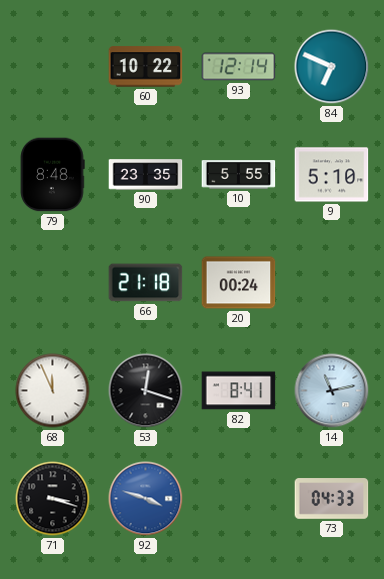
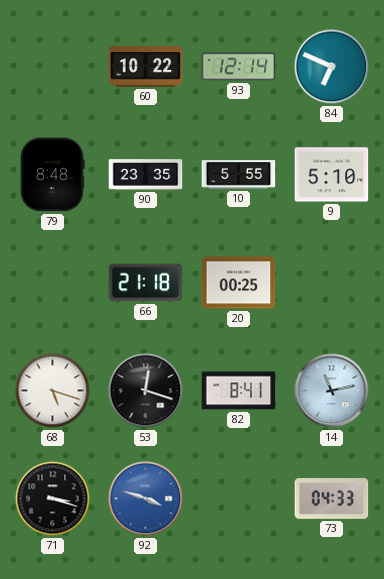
20: 00:24 -> 00:25 (239, 283)
68: 11:56 -> 5:18 (53, 391)
